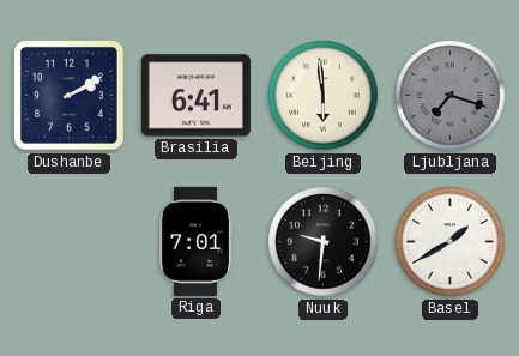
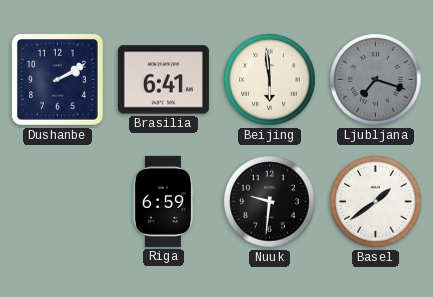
Riga: 7:01 -> 6:59 (162, 201)
Basel: 1:40 -> 1:39 (376, 202)
